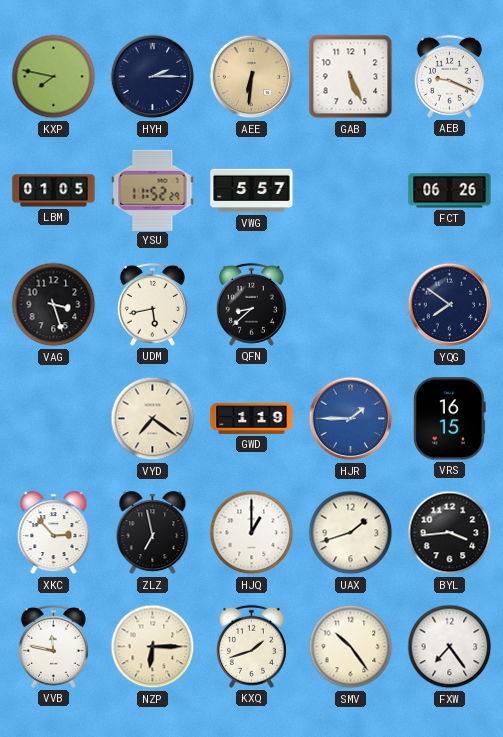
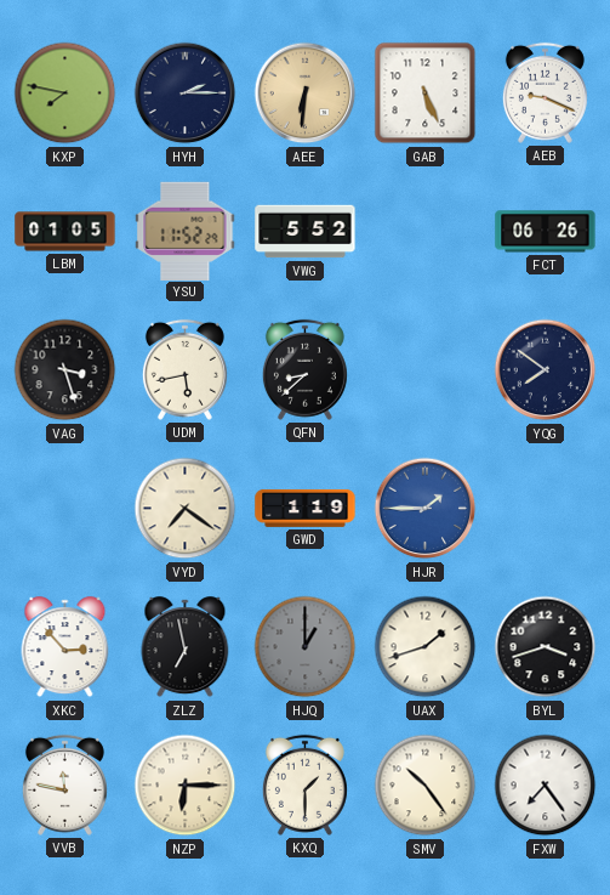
VWG: 5:57 -> 5:52 (306, 232)
VRS: 16:15 -> none (449, 419)
HJQ dial: white -> grey (306, 647)
BYL: 3:44 -> 3:42 (546, 647)
KXQ: 1:42 -> 1:30 (304, 784)
